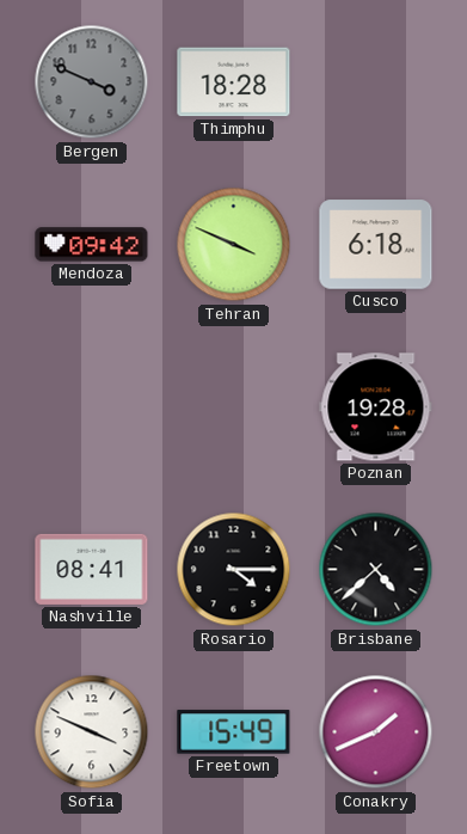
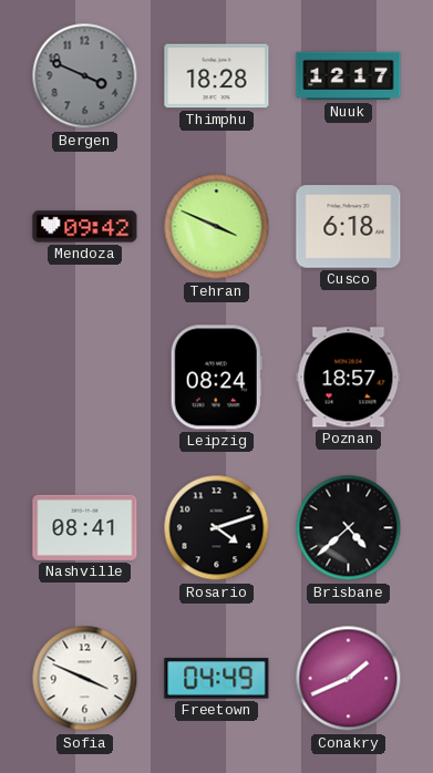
Nuuk: none -> 12:17 (349, 76)
Leipzig: none -> 08:24 (216, 378)
Poznan: 19:28 -> 18:57 (349, 378)
Rosario: 4:15 -> 4:12 (217, 528)
Freetown: 15:49 -> 04:49 (217, 679)
